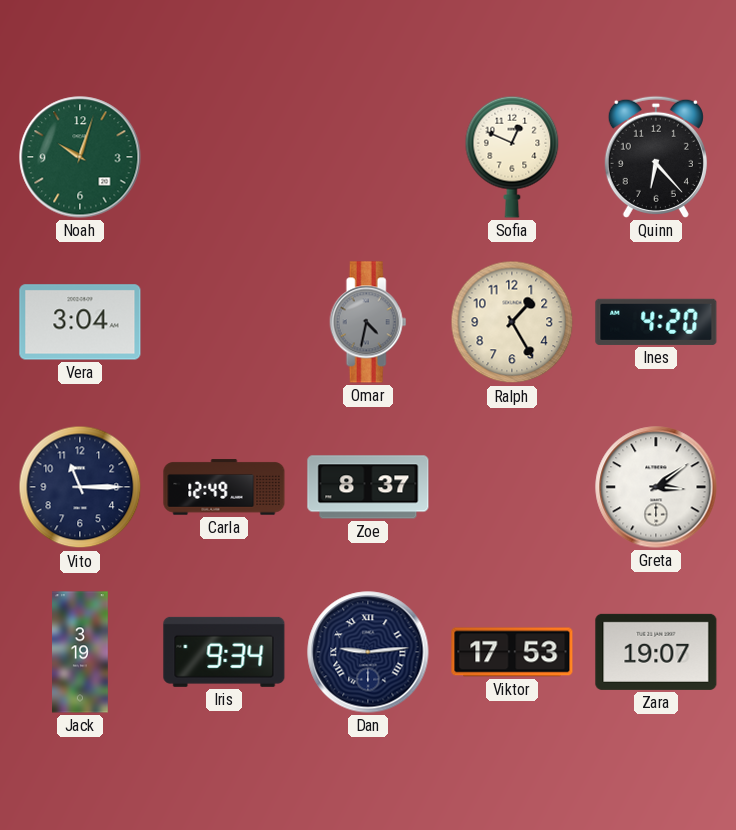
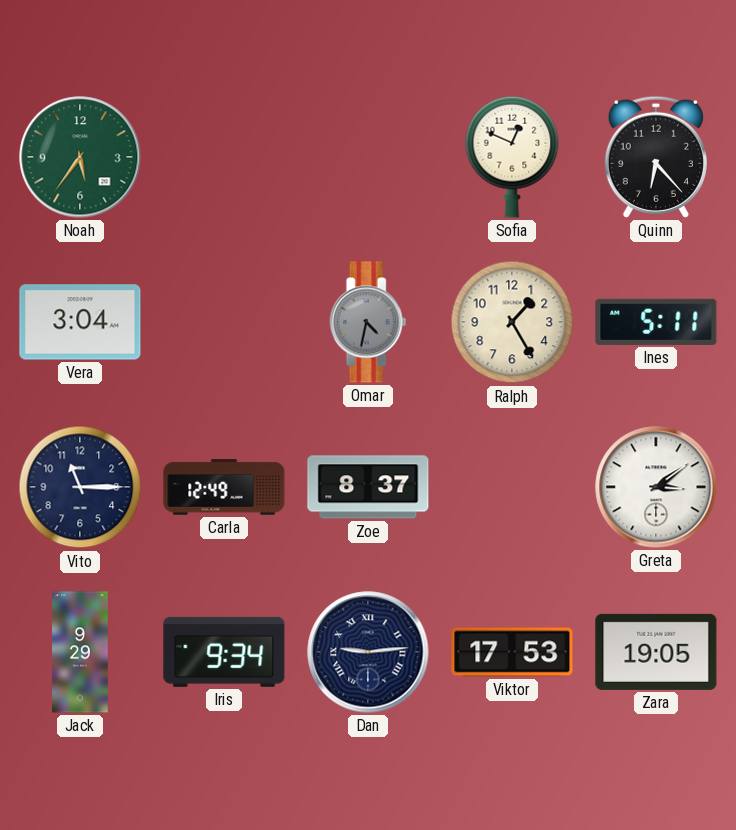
Noah: 10:03 -> 5:36 (80, 157)
Ines: 4:20 -> 5:11 (656, 322)
Jack: 3:19 -> 9:29 (81, 652)
Zara: 19:07 -> 19:05 (656, 652)
